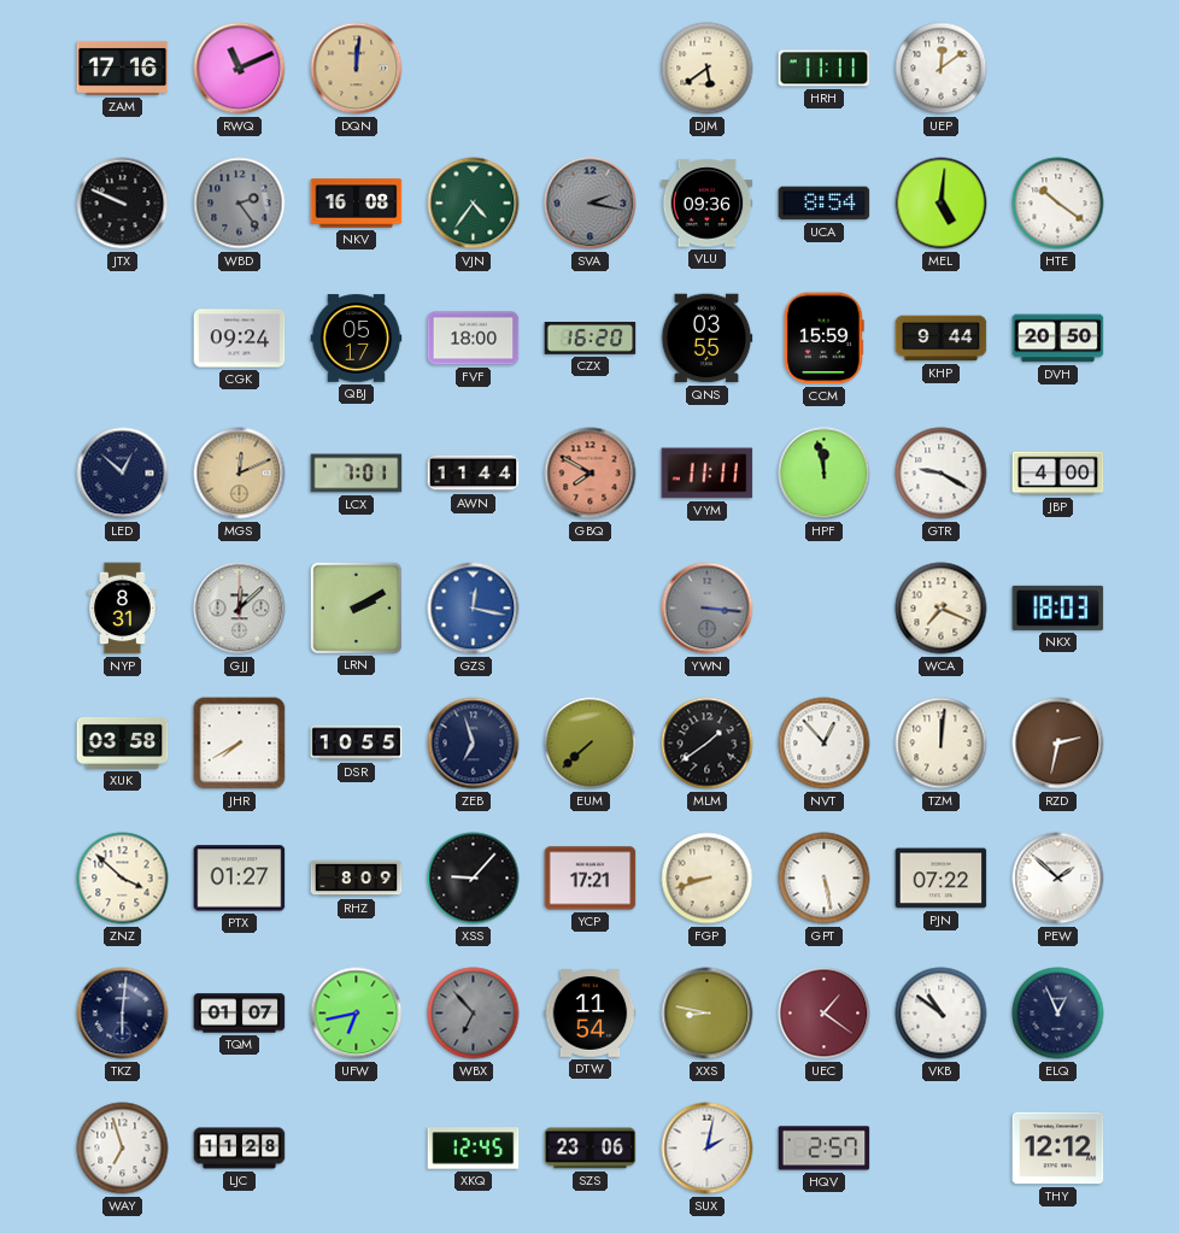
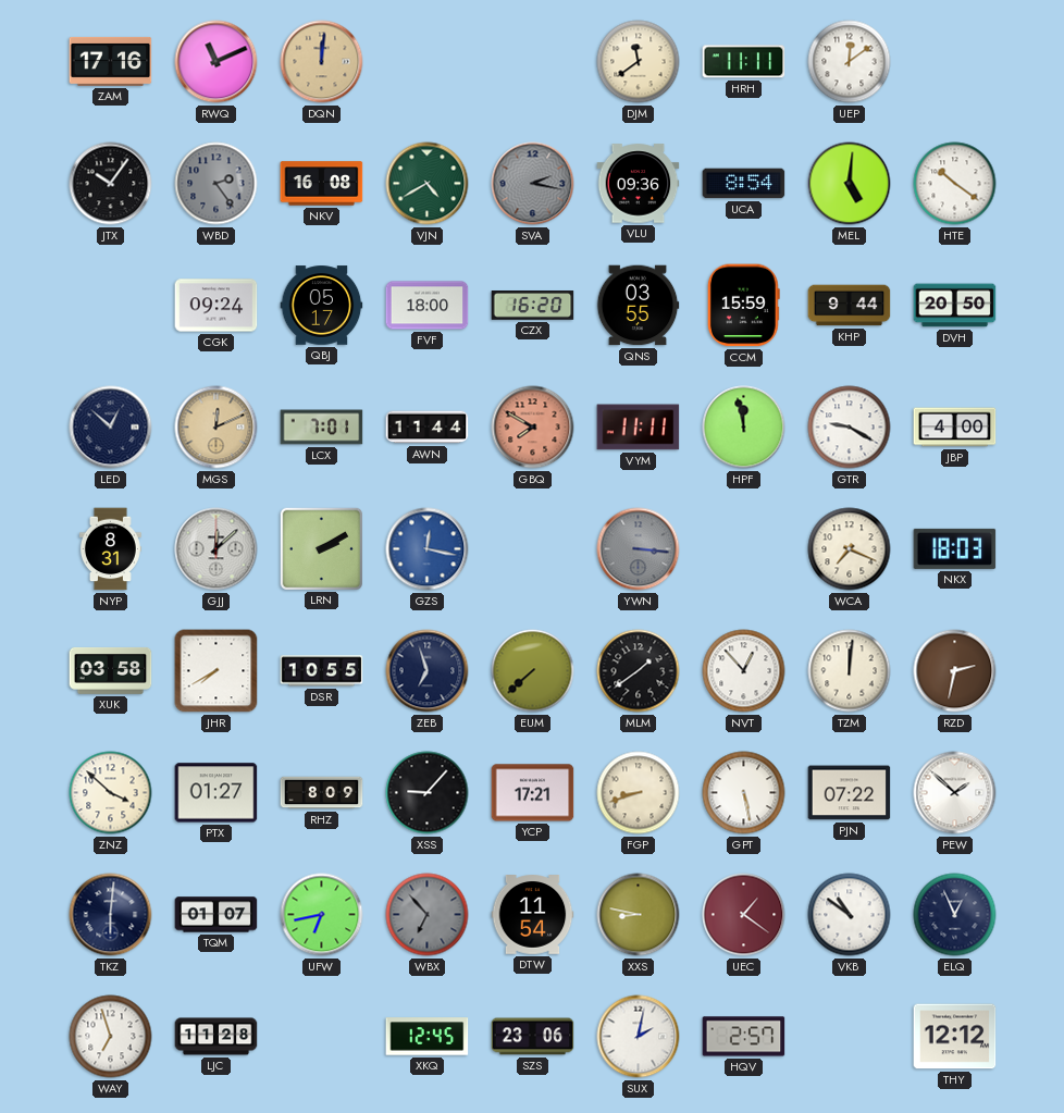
DJM: 5:39 -> 11:39 (639, 62)
JTX: 9:49 -> 10:06 (111, 184)
VJN: 4:36 -> 4:40 (428, 184)
